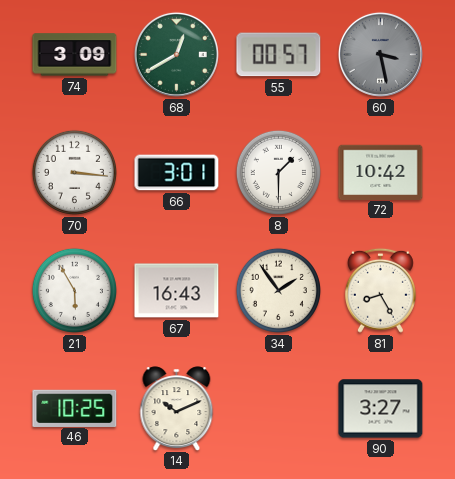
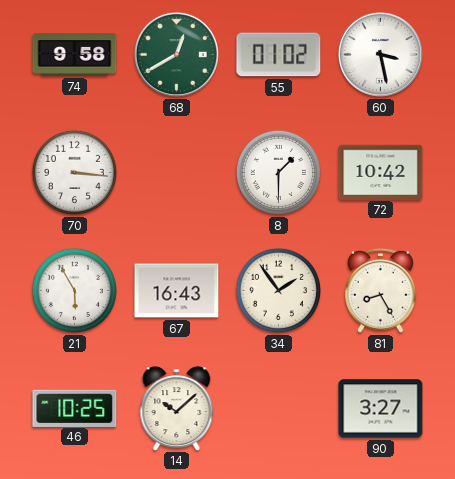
74: 3:09 -> 9:58 (75, 55)
55: 00:57 -> 01:02 (279, 55)
60 dial: grey -> white (380, 54)
66: 3:01 -> none (177, 173)
14: 10:11 -> 10:08 (177, 408)
